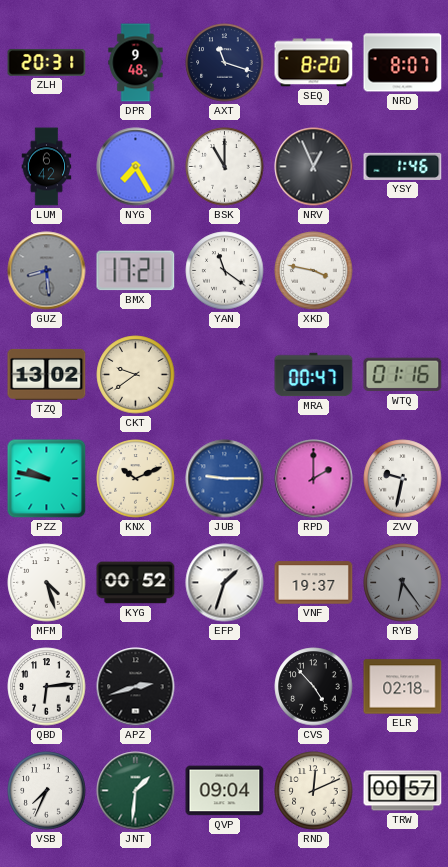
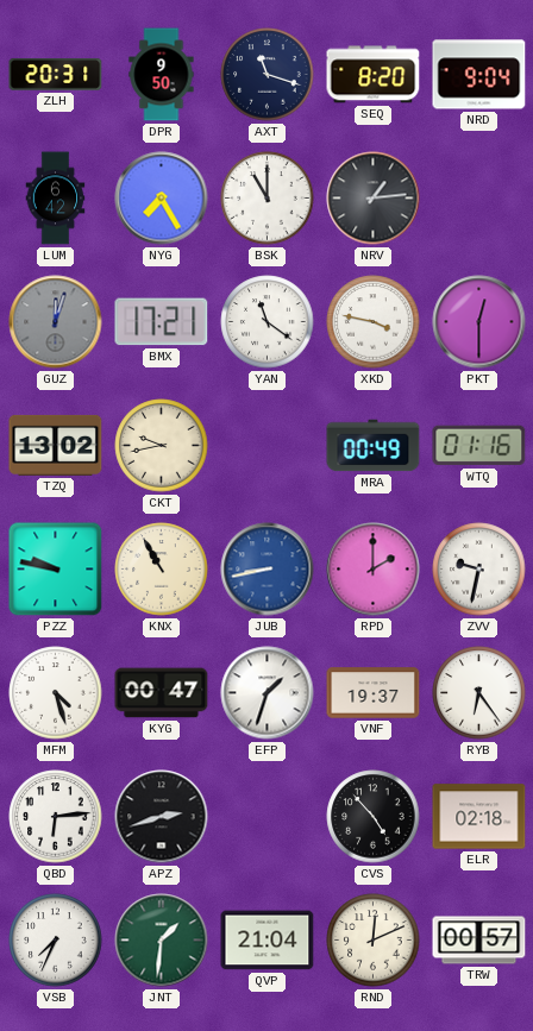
DPR: 9:48 -> 9:50 (162, 75)
NRD: 8:07 -> 9:04 (479, 75)
NRV: 12:56 -> 1:14 (374, 199)
YSY: 1:46 -> none (403, 166)
GUZ: 8:29 -> 12:03 (56, 322)
PKT: none -> 12:30 (479, 322)
CKT: 9:39 -> 9:43 (162, 446)
MRA: 00:47 -> 00:49 (374, 446)
KNX: 10:11 -> 10:55 (162, 570)
JUB: 9:15 -> 8:43 (268, 570)
KYG: 00:52 -> 00:47 (162, 693)
RYB dial: grey -> white (479, 693)
QVP: 09:04 -> 21:04 (268, 941)
